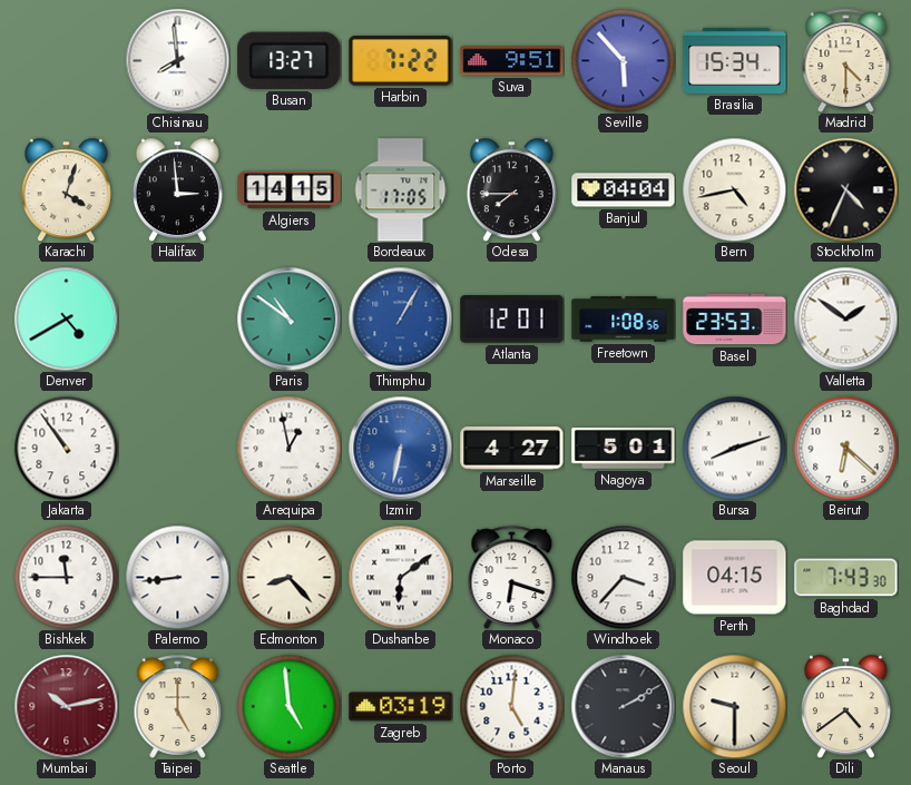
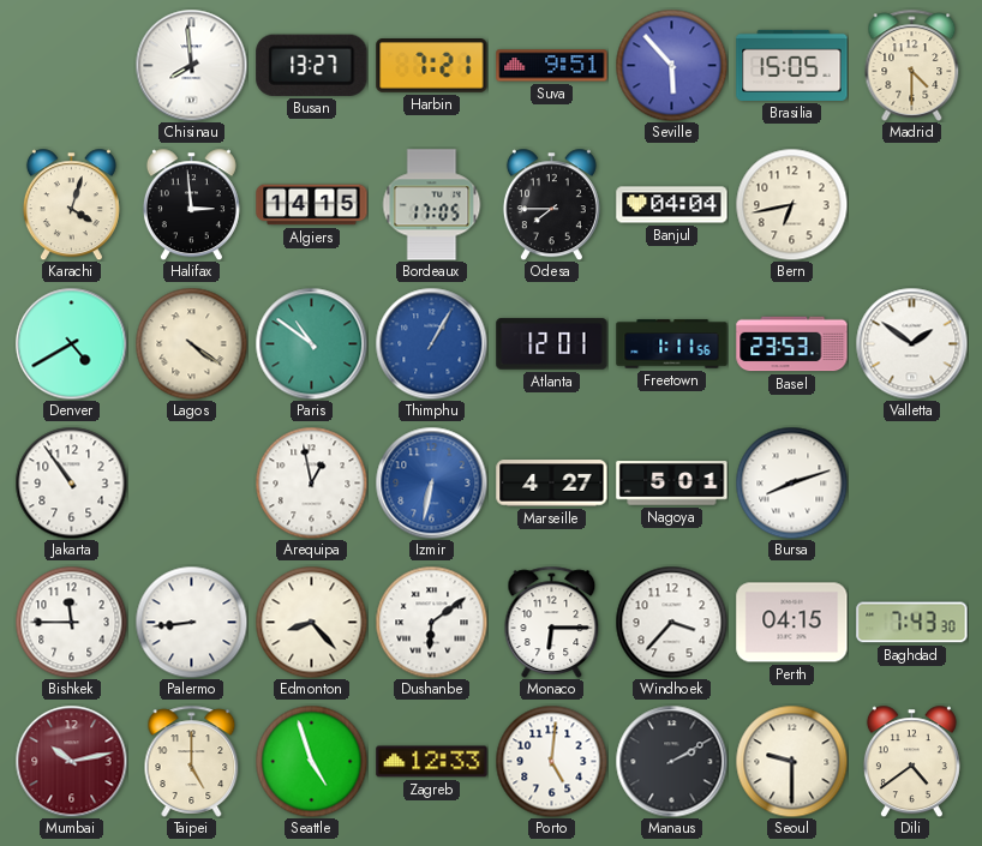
Harbin: 7:22 -> 7:21 (432, 66)
Brasilia: 15:34 -> 15:05 (792, 65)
Bern: 4:43 -> 6:43 (791, 204)
Stockholm: 4:34 -> none (845, 189)
Lagos: none -> 4:21 (191, 343)
Freetown: 1:08 -> 1:11 (672, 344)
Beirut: 6:22 -> none (845, 448)
Monaco: 6:18 -> 6:15 (552, 622)
Seattle: 4:59 -> 4:57 (311, 761)
Zagreb: 03:19 -> 12:33 (432, 762)
